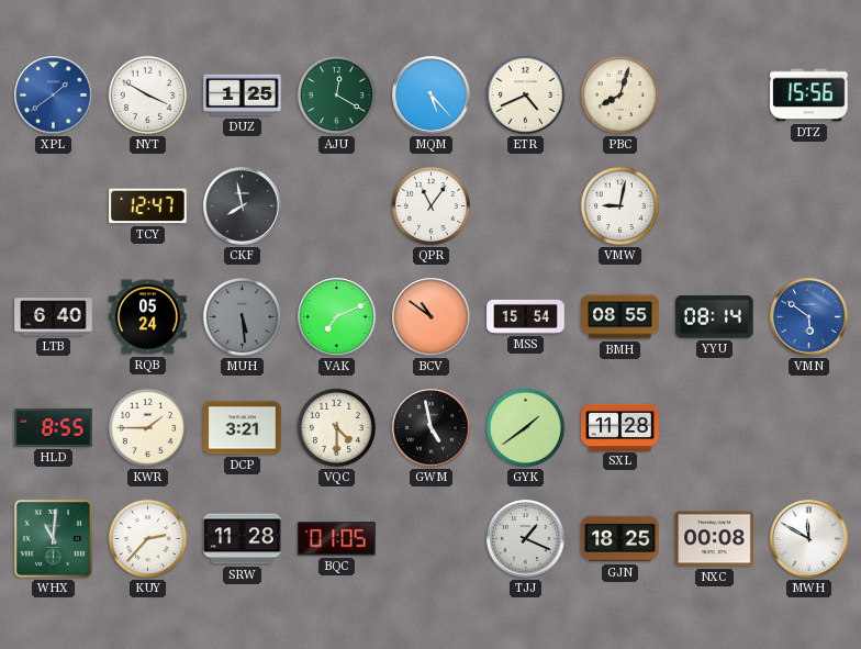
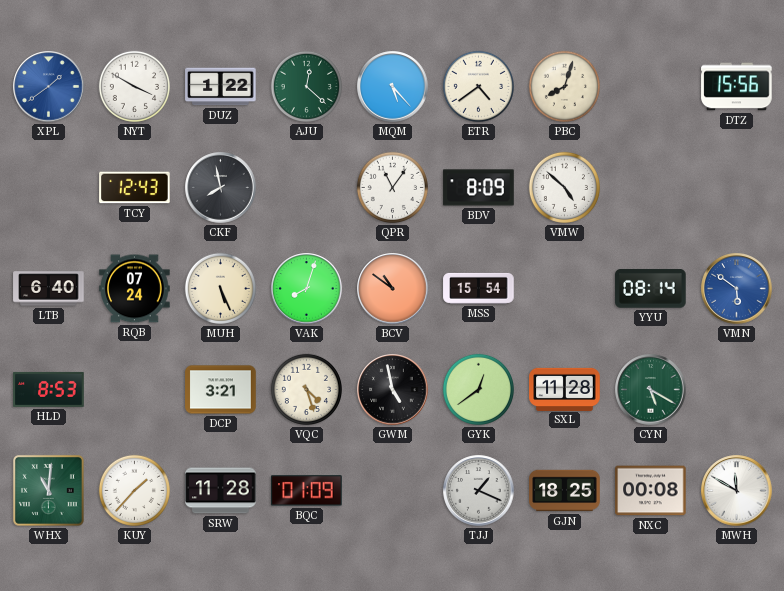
DUZ: 1:25 -> 1:22 (221, 87)
AJU: 12:20 -> 12:22 (306, 86)
ETR: 4:41 -> 4:39 (478, 86)
TCY: 12:47 -> 12:43 (135, 188)
BDV: none -> 8:09 (479, 188)
VMW: 9:02 -> 4:52 (564, 187)
RQB: 05:24 -> 07:24 (135, 289)
MUH: 5:29 -> 5:26 (220, 288)
MUH dial: grey -> cream (220, 288)
VAK: 7:11 -> 8:03 (307, 289)
BMH: 08:55 -> none (620, 317)
HLD: 8:55 -> 8:53 (49, 389)
KWR: 1:45 -> none (147, 427)
VQC: 4:30 -> 4:27 (306, 389)
GYK: 1:39 -> 12:39 (478, 389)
CYN: none -> 5:20 (651, 390)
KUY: 2:37 -> 1:37 (134, 490)
BQC: 01:05 -> 01:09 (307, 491)
